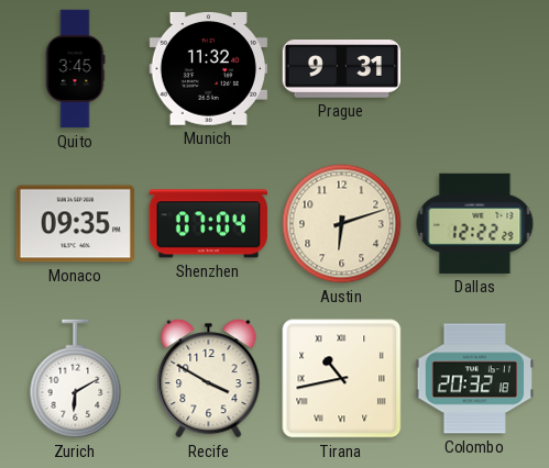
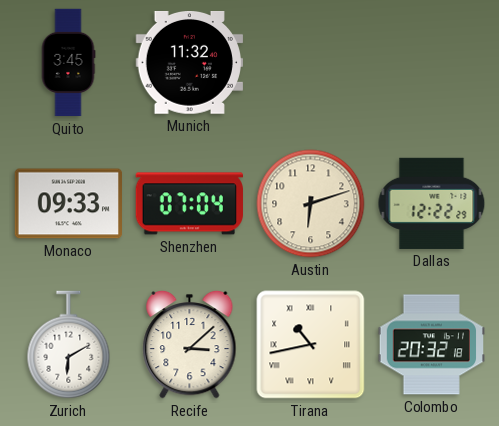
Prague: 9:31 -> none (342, 69)
Monaco: 09:35 -> 09:33 (68, 204)
Recife: 3:50 -> 3:08 (190, 344)
